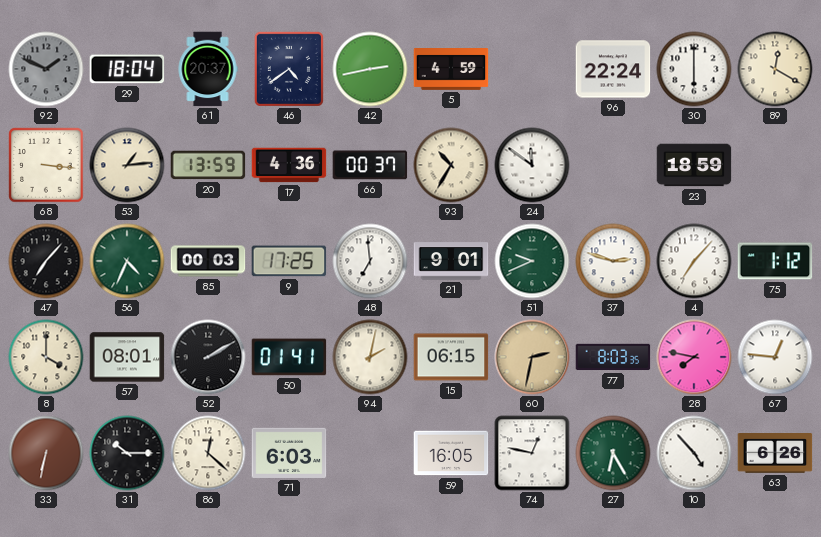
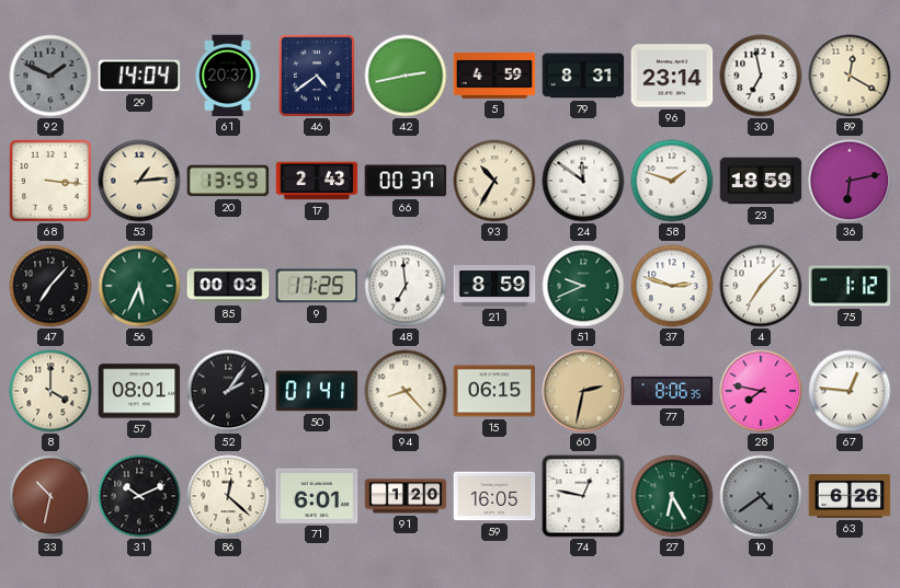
29: 18:04 -> 14:04 (139, 76)
79: none -> 8:31 (583, 76)
96: 22:24 -> 23:14 (672, 76)
30: 6:00 -> 6:58 (761, 76)
17: 4:36 -> 2:43 (317, 181)
58: none -> 1:48 (672, 181)
36: none -> 6:13 (850, 181)
56: 4:34 -> 5:34 (139, 286)
21: 9:01 -> 8:59 (494, 286)
52: 2:10 -> 2:06 (228, 391)
94: 2:02 -> 8:23 (406, 391)
77: 8:03 -> 8:06 (672, 391)
33: 6:32 -> 10:32 (50, 496)
31: 10:15 -> 10:11 (139, 496)
71: 6:03 -> 6:01 (317, 496)
91: none -> 1:20 (406, 496)
10: 4:53 -> 4:39 (761, 496)
10 dial: white -> grey (761, 496)
